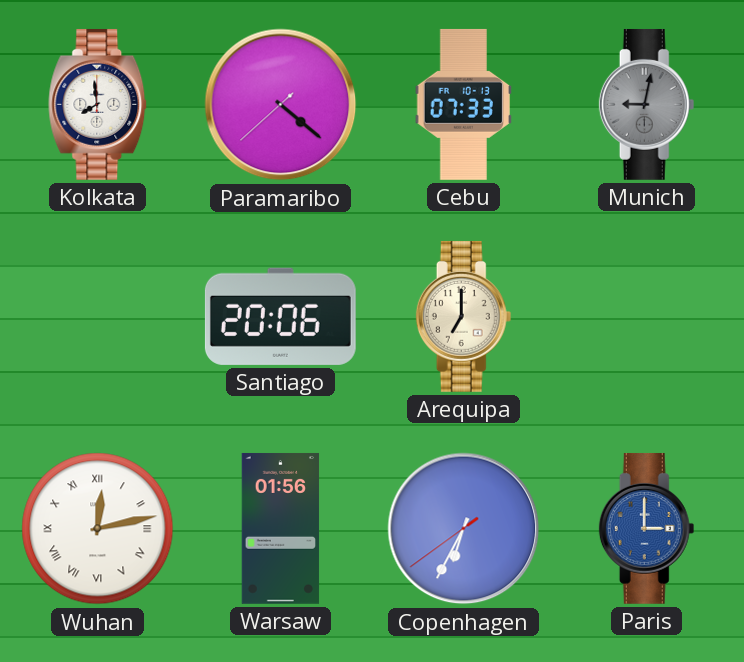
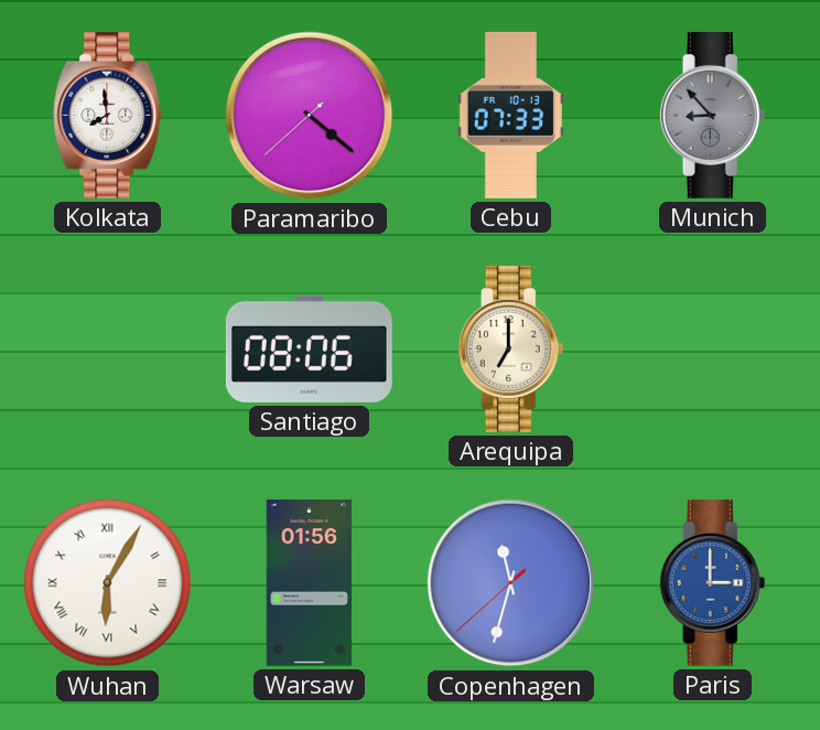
Munich: 9:02 -> 8:53 (713, 115)
Santiago: 20:06 -> 08:06 (309, 348)
Wuhan: 12:13 -> 6:05 (108, 583)
Copenhagen: 6:34 -> 11:32 (511, 583)
